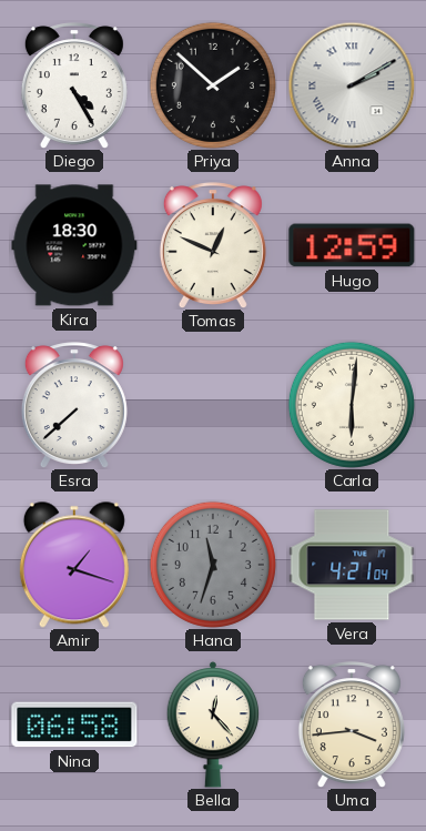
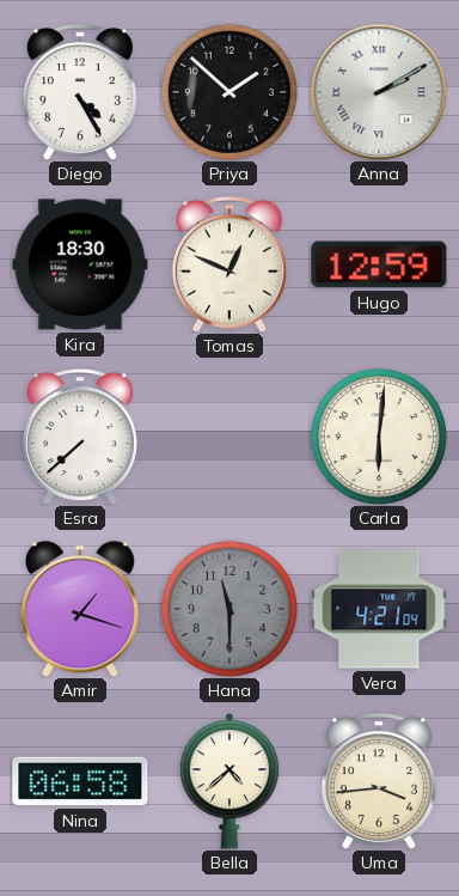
Hana: 11:33 -> 11:30 (229, 609)
Bella: 12:23 -> 4:38 (229, 781)
